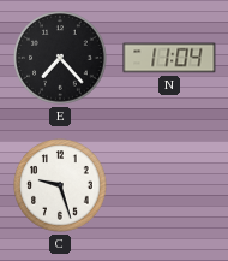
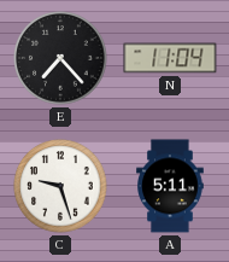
A: none -> 5:11 (170, 186)
